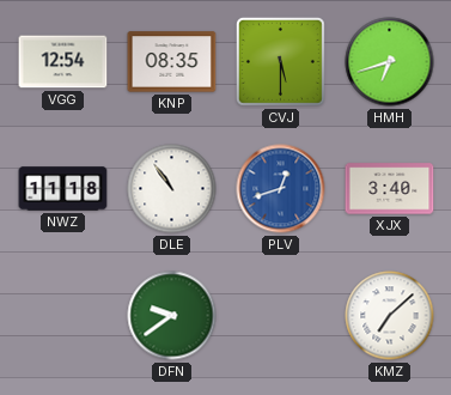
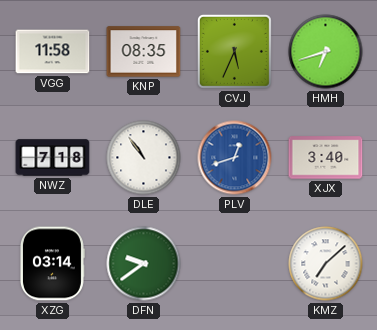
VGG: 12:54 -> 11:58 (53, 52)
CVJ: 5:30 -> 5:34 (234, 51)
NWZ: 11:18 -> 7:18 (53, 158)
XZG: none -> 03:14 (52, 264)
